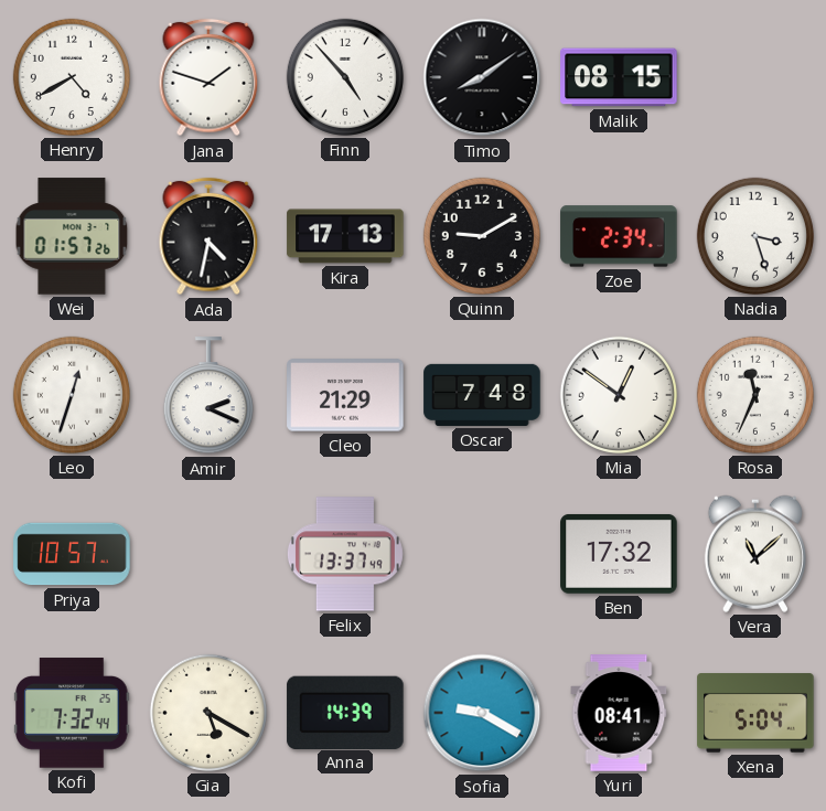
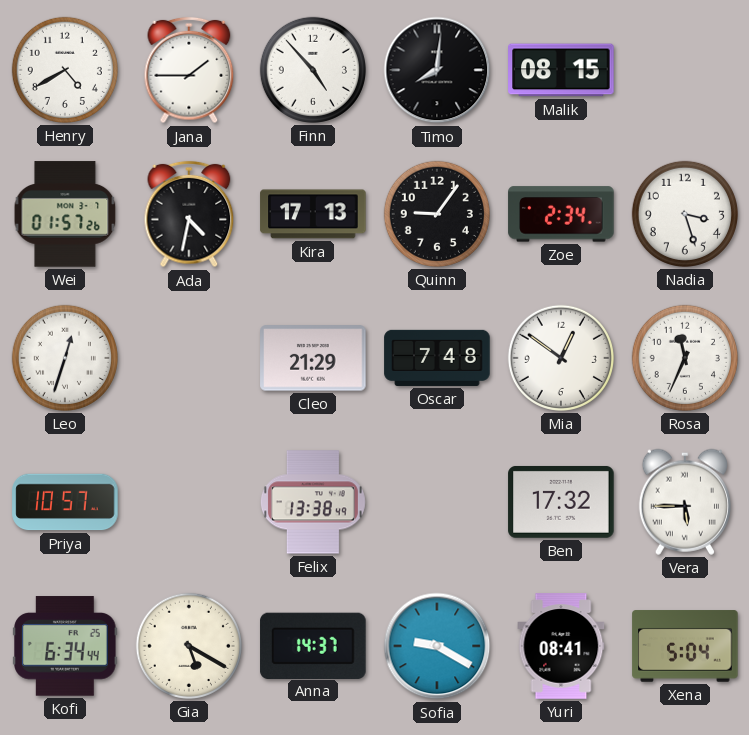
Jana: 1:48 -> 1:45 (189, 70)
Timo: 8:09 -> 8:01 (437, 70)
Quinn: 9:10 -> 9:06 (437, 214)
Amir: 2:19 -> none (208, 396)
Felix: 13:37 -> 13:38 (313, 502)
Vera: 11:08 -> 5:45 (685, 502)
Kofi: 7:32 -> 6:34 (65, 646)
Anna: 14:39 -> 14:37 (313, 645)
